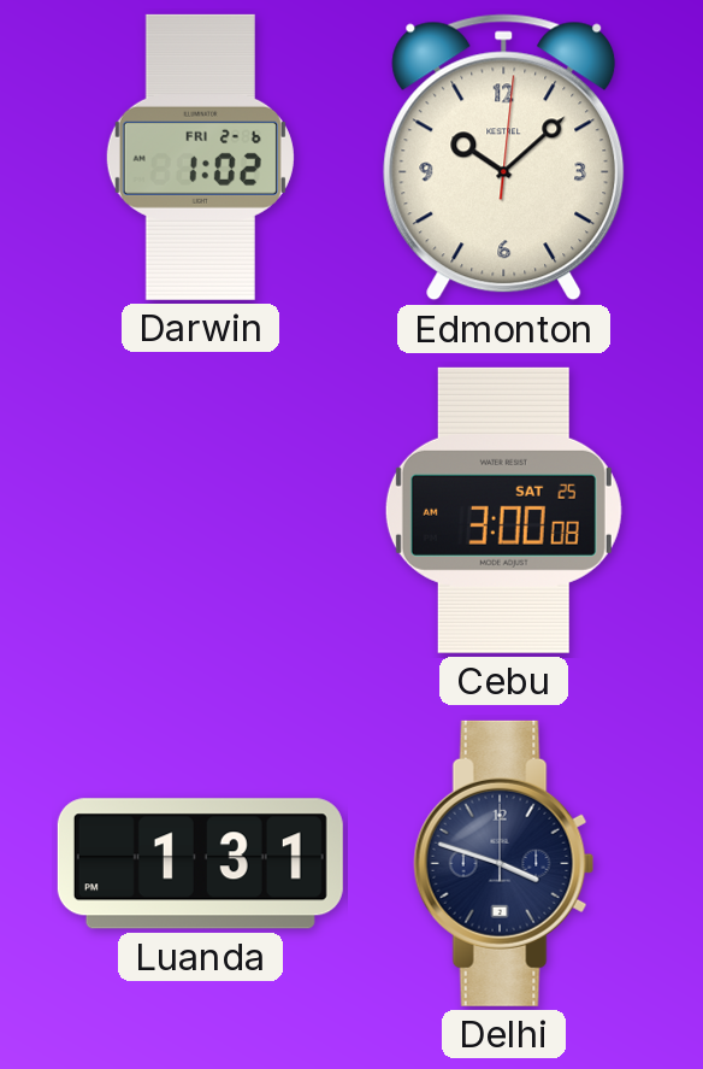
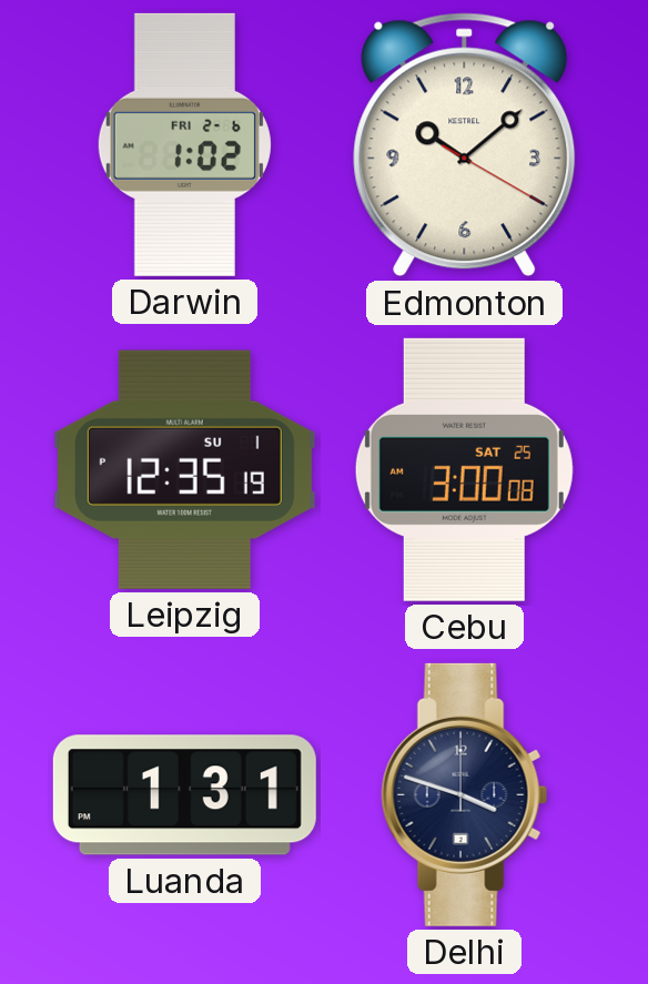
Edmonton: 10:08:01 -> 10:08:20 (465, 145)
Leipzig: none -> 12:35 (184, 469)
